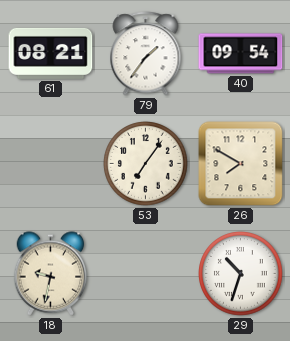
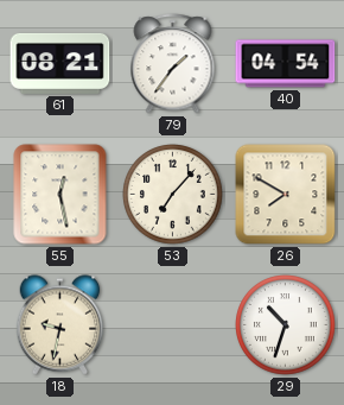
40: 09:54 -> 04:54 (286, 64)
55: none -> 12:28 (60, 195)
53: 7:06 -> 7:07 (173, 195)
